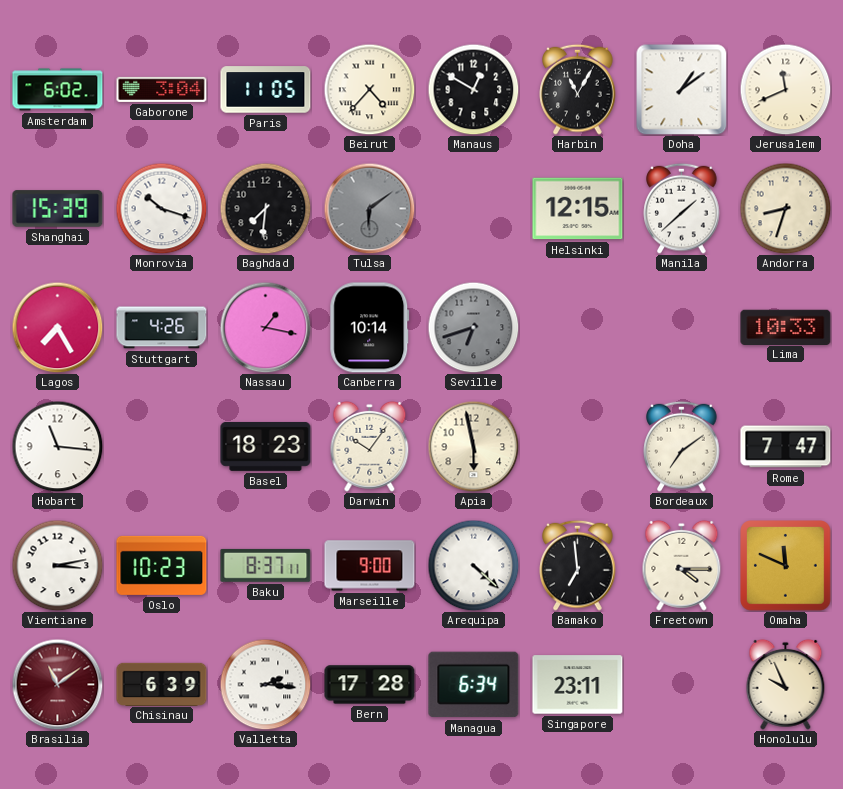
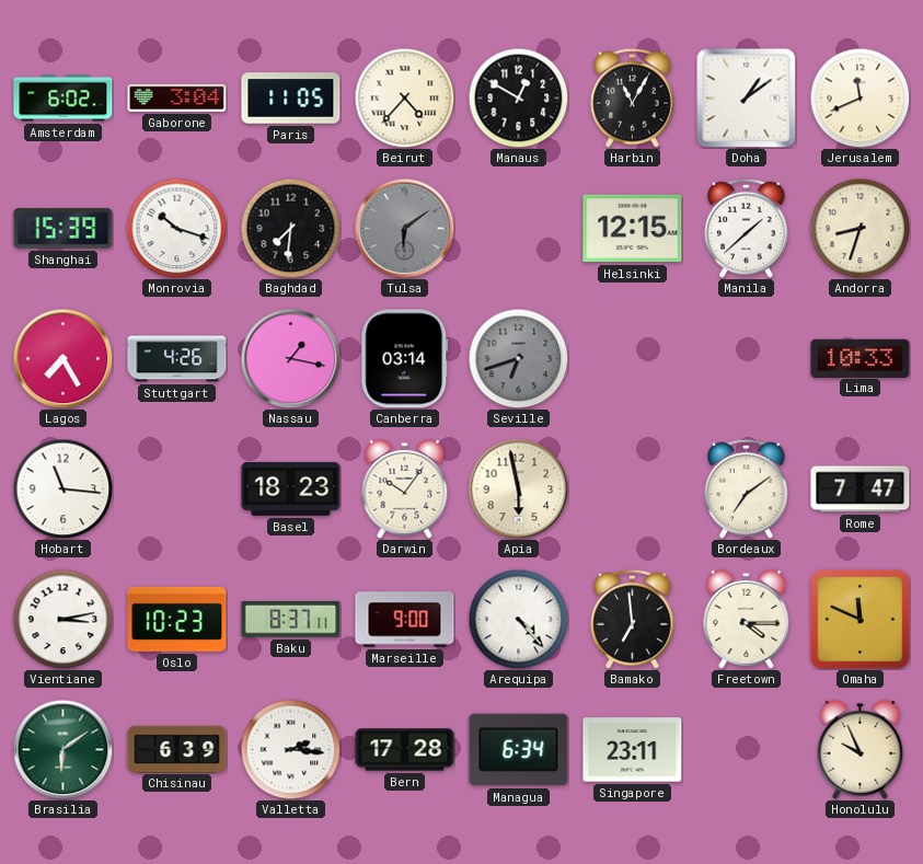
Canberra: 10:14 -> 03:14 (405, 359)
Arequipa: 4:22 -> 4:23 (518, 619)
Brasilia: 11:09 -> 6:09 (62, 749)
Brasilia dial: burgundy -> green (62, 749)
